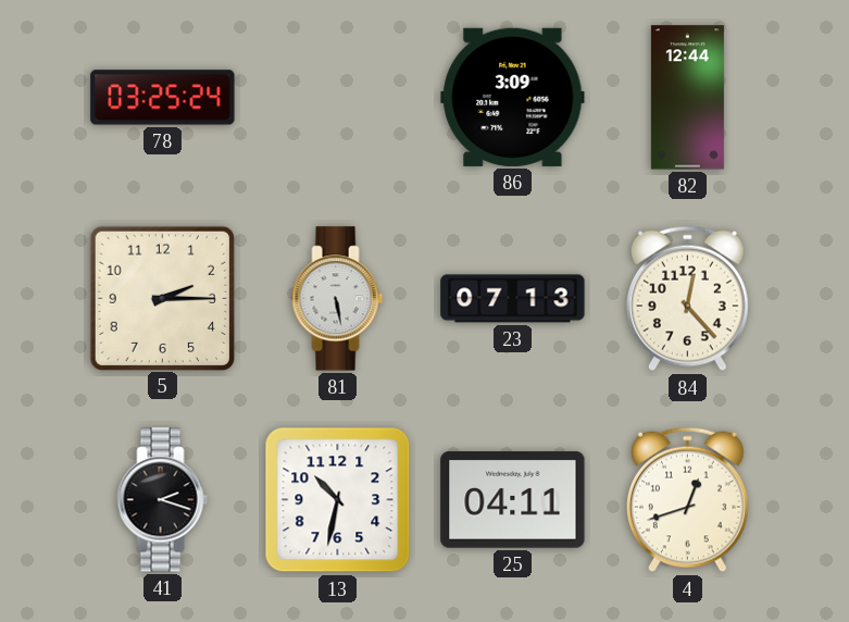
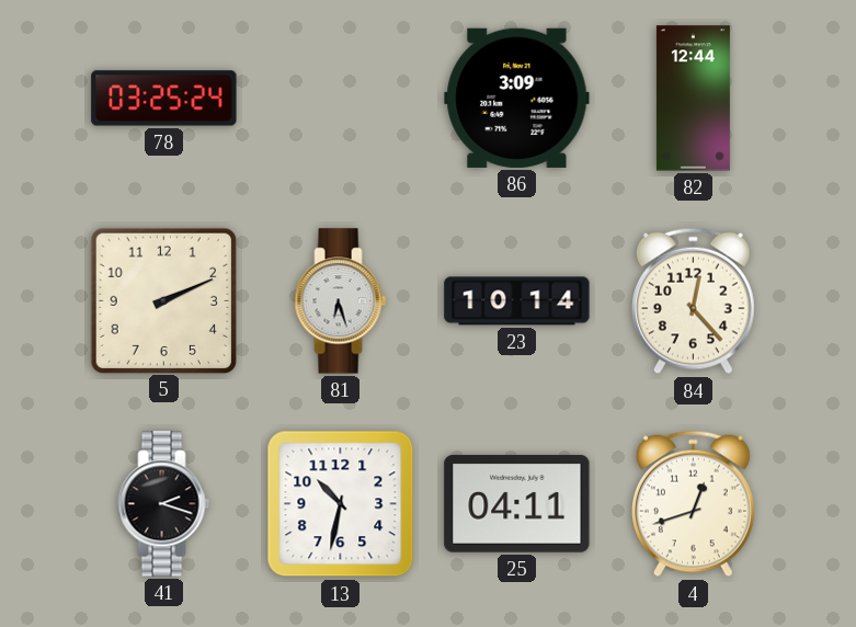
5: 2:15 -> 2:11 (163, 300)
81: 5:28 -> 6:27 (341, 301)
23: 07:13 -> 10:14 (517, 301)
